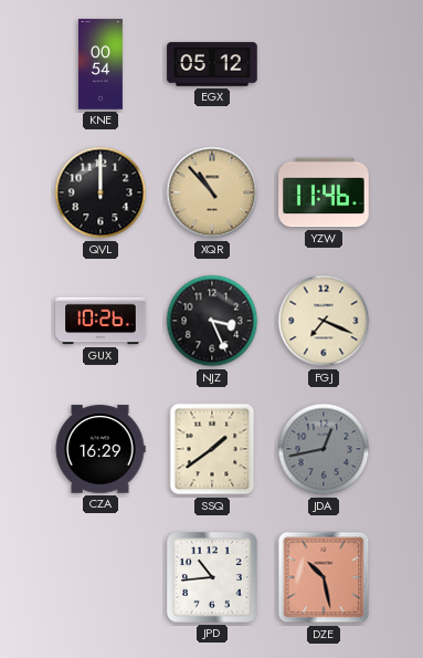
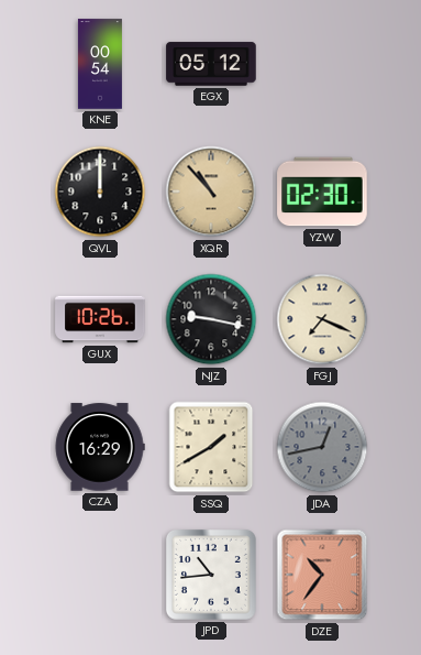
YZW: 11:46 -> 02:30 (322, 192)
NJZ: 3:26 -> 9:17 (211, 319)
SSQ: 1:39 -> 1:40 (211, 447)
DZE: 10:28 -> 10:36 (322, 575)
